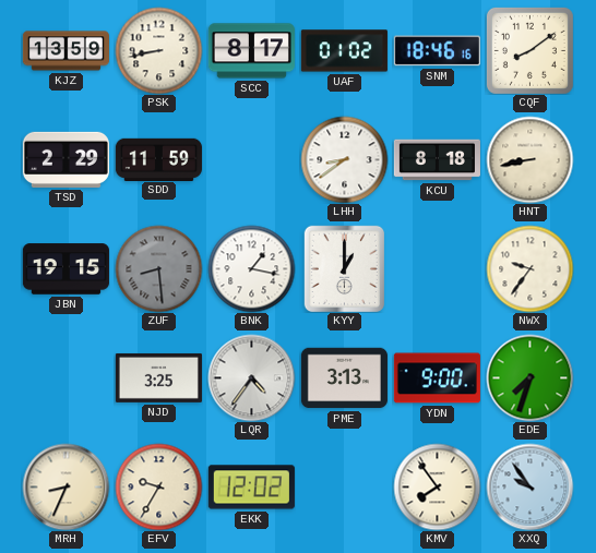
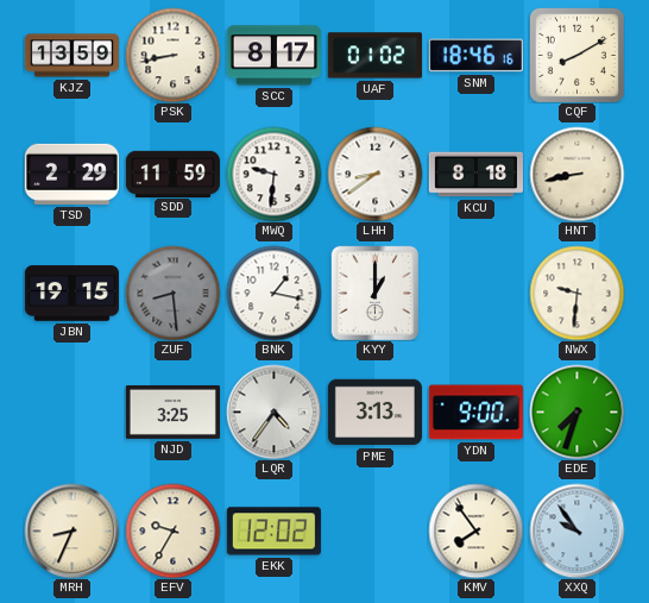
CQF: 8:09 -> 8:10 (576, 55)
MWQ: none -> 9:31 (273, 174)
NWX: 9:36 -> 9:31 (576, 293)
